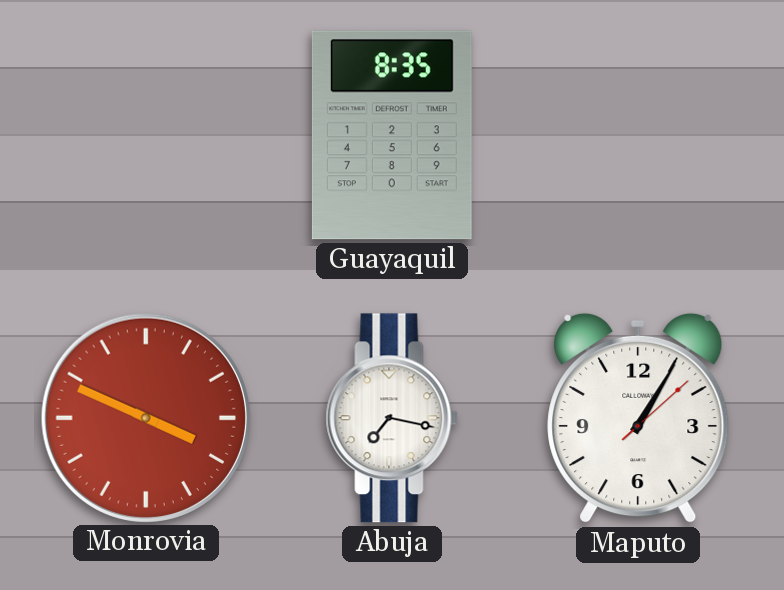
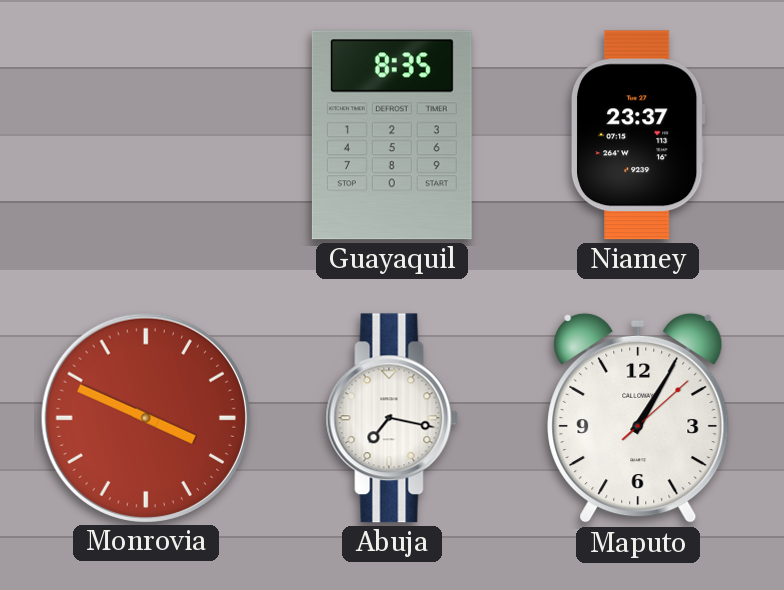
Niamey: none -> 23:37 (638, 135)
